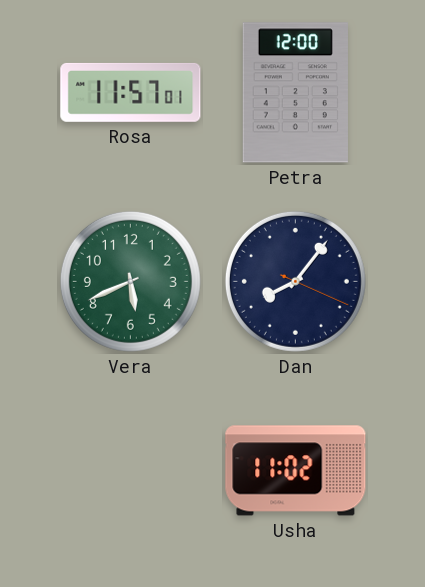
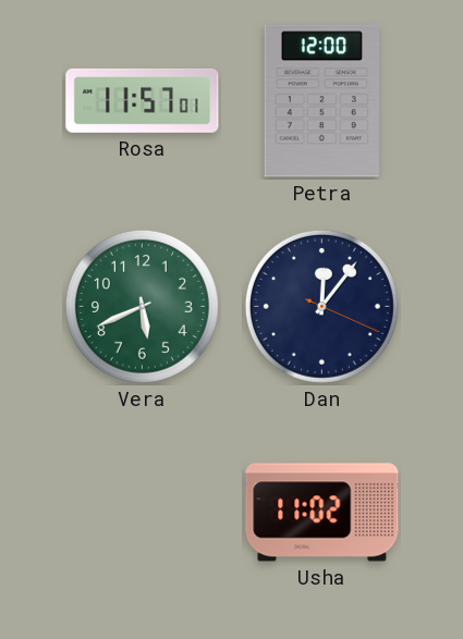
Dan: 8:06 -> 12:06 (321, 306)
